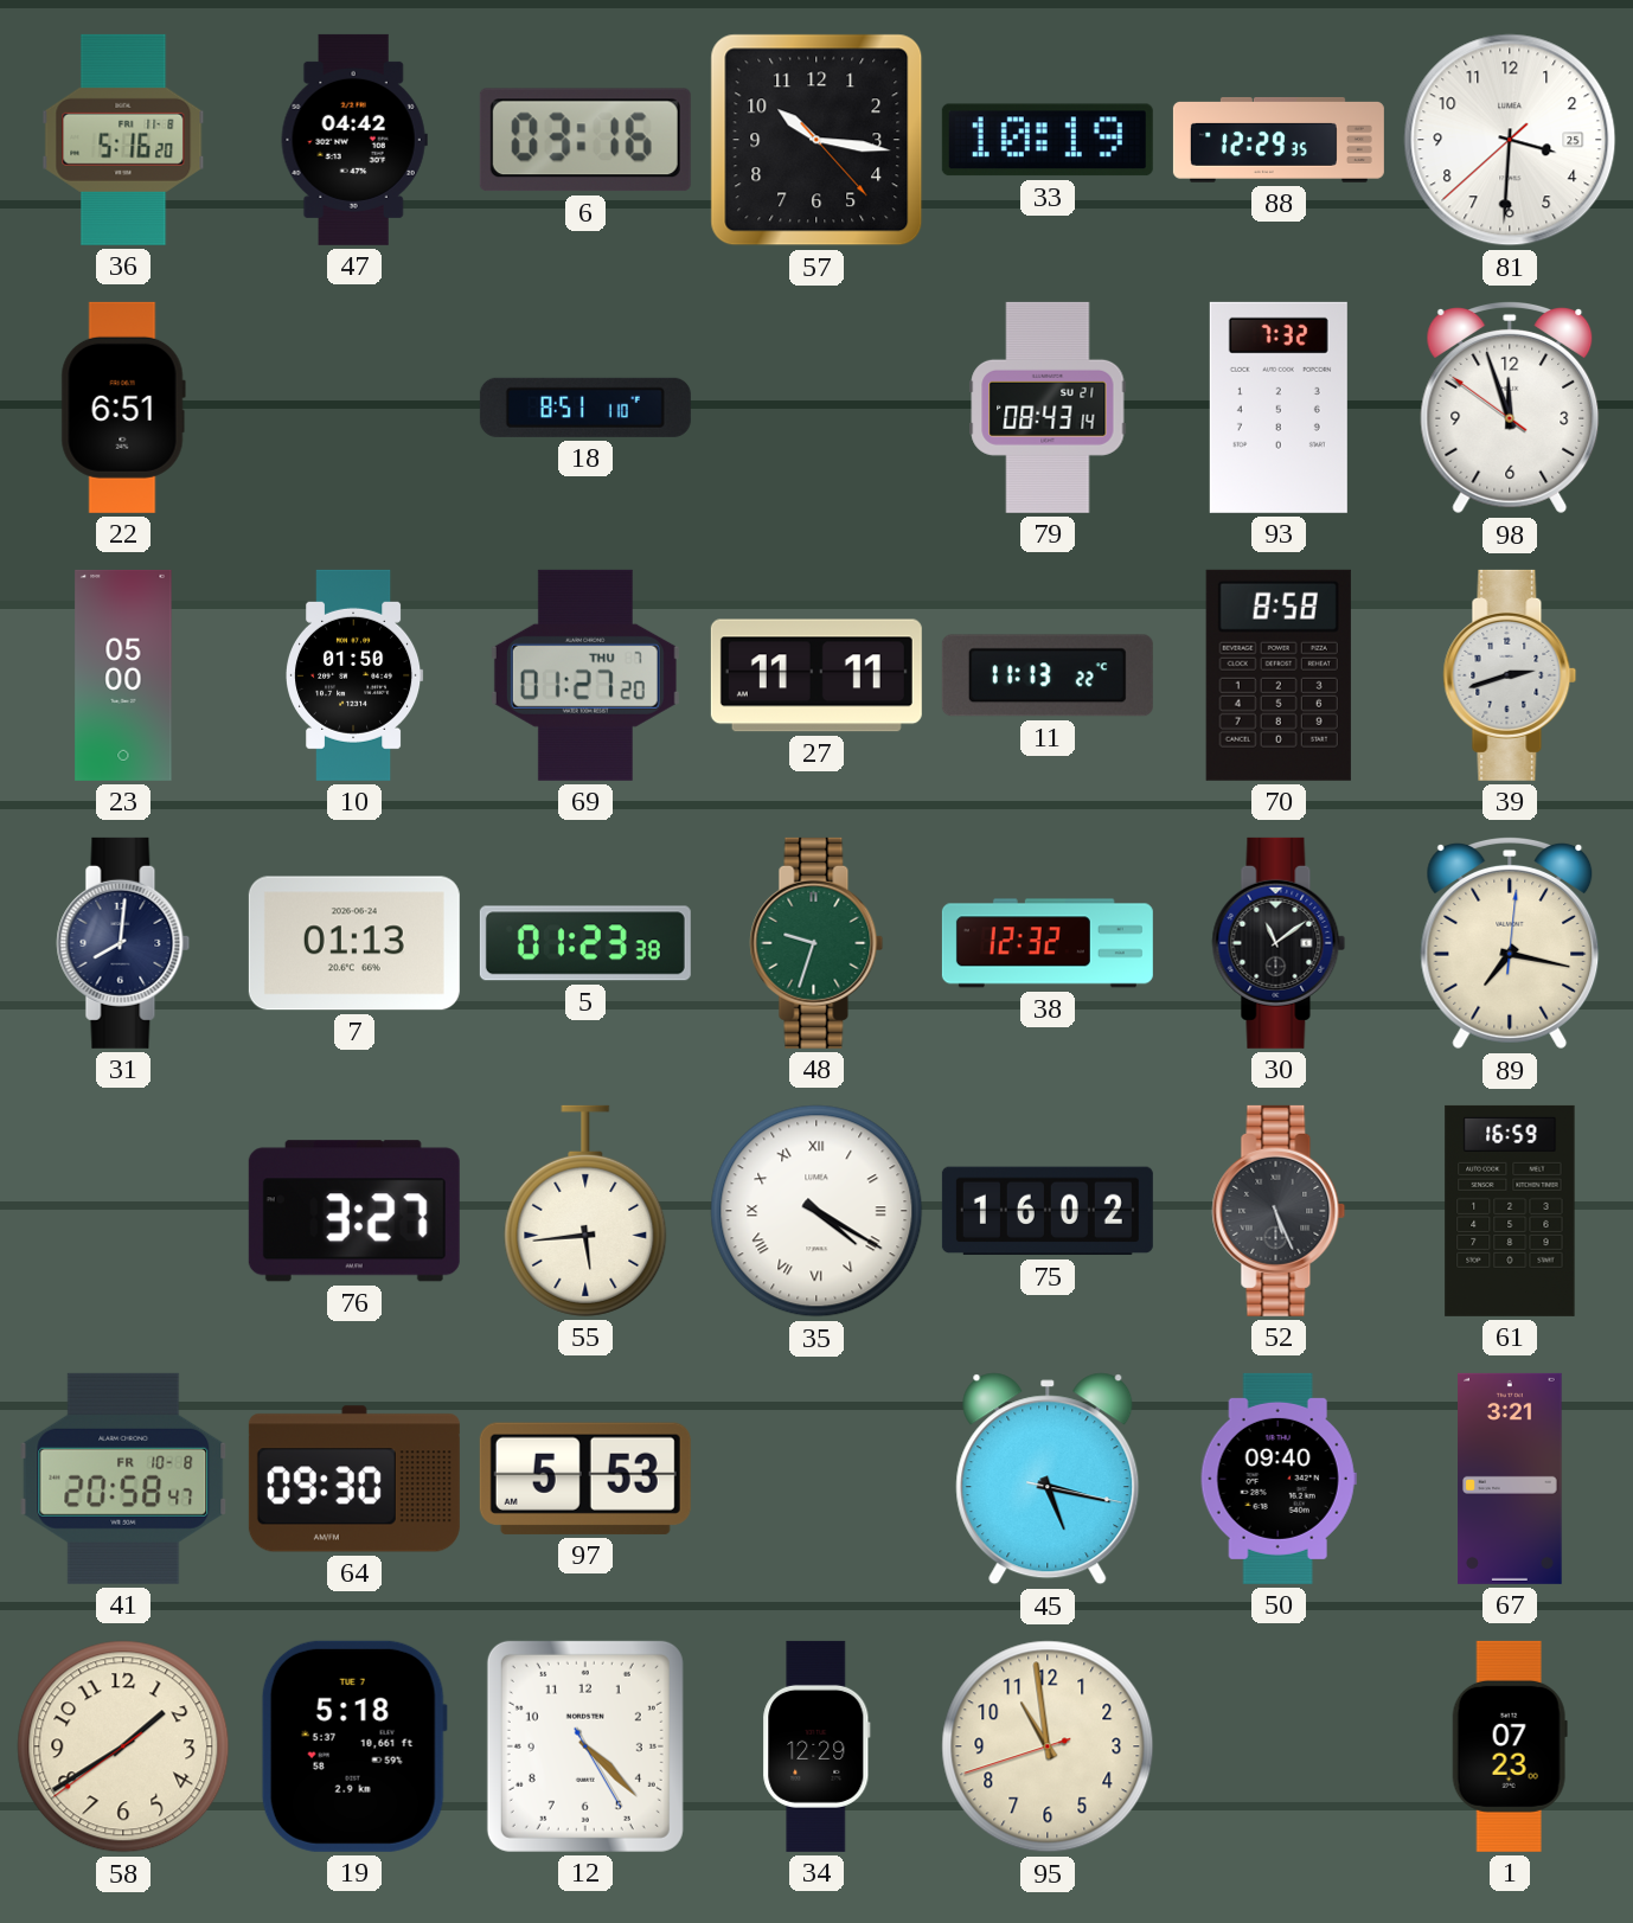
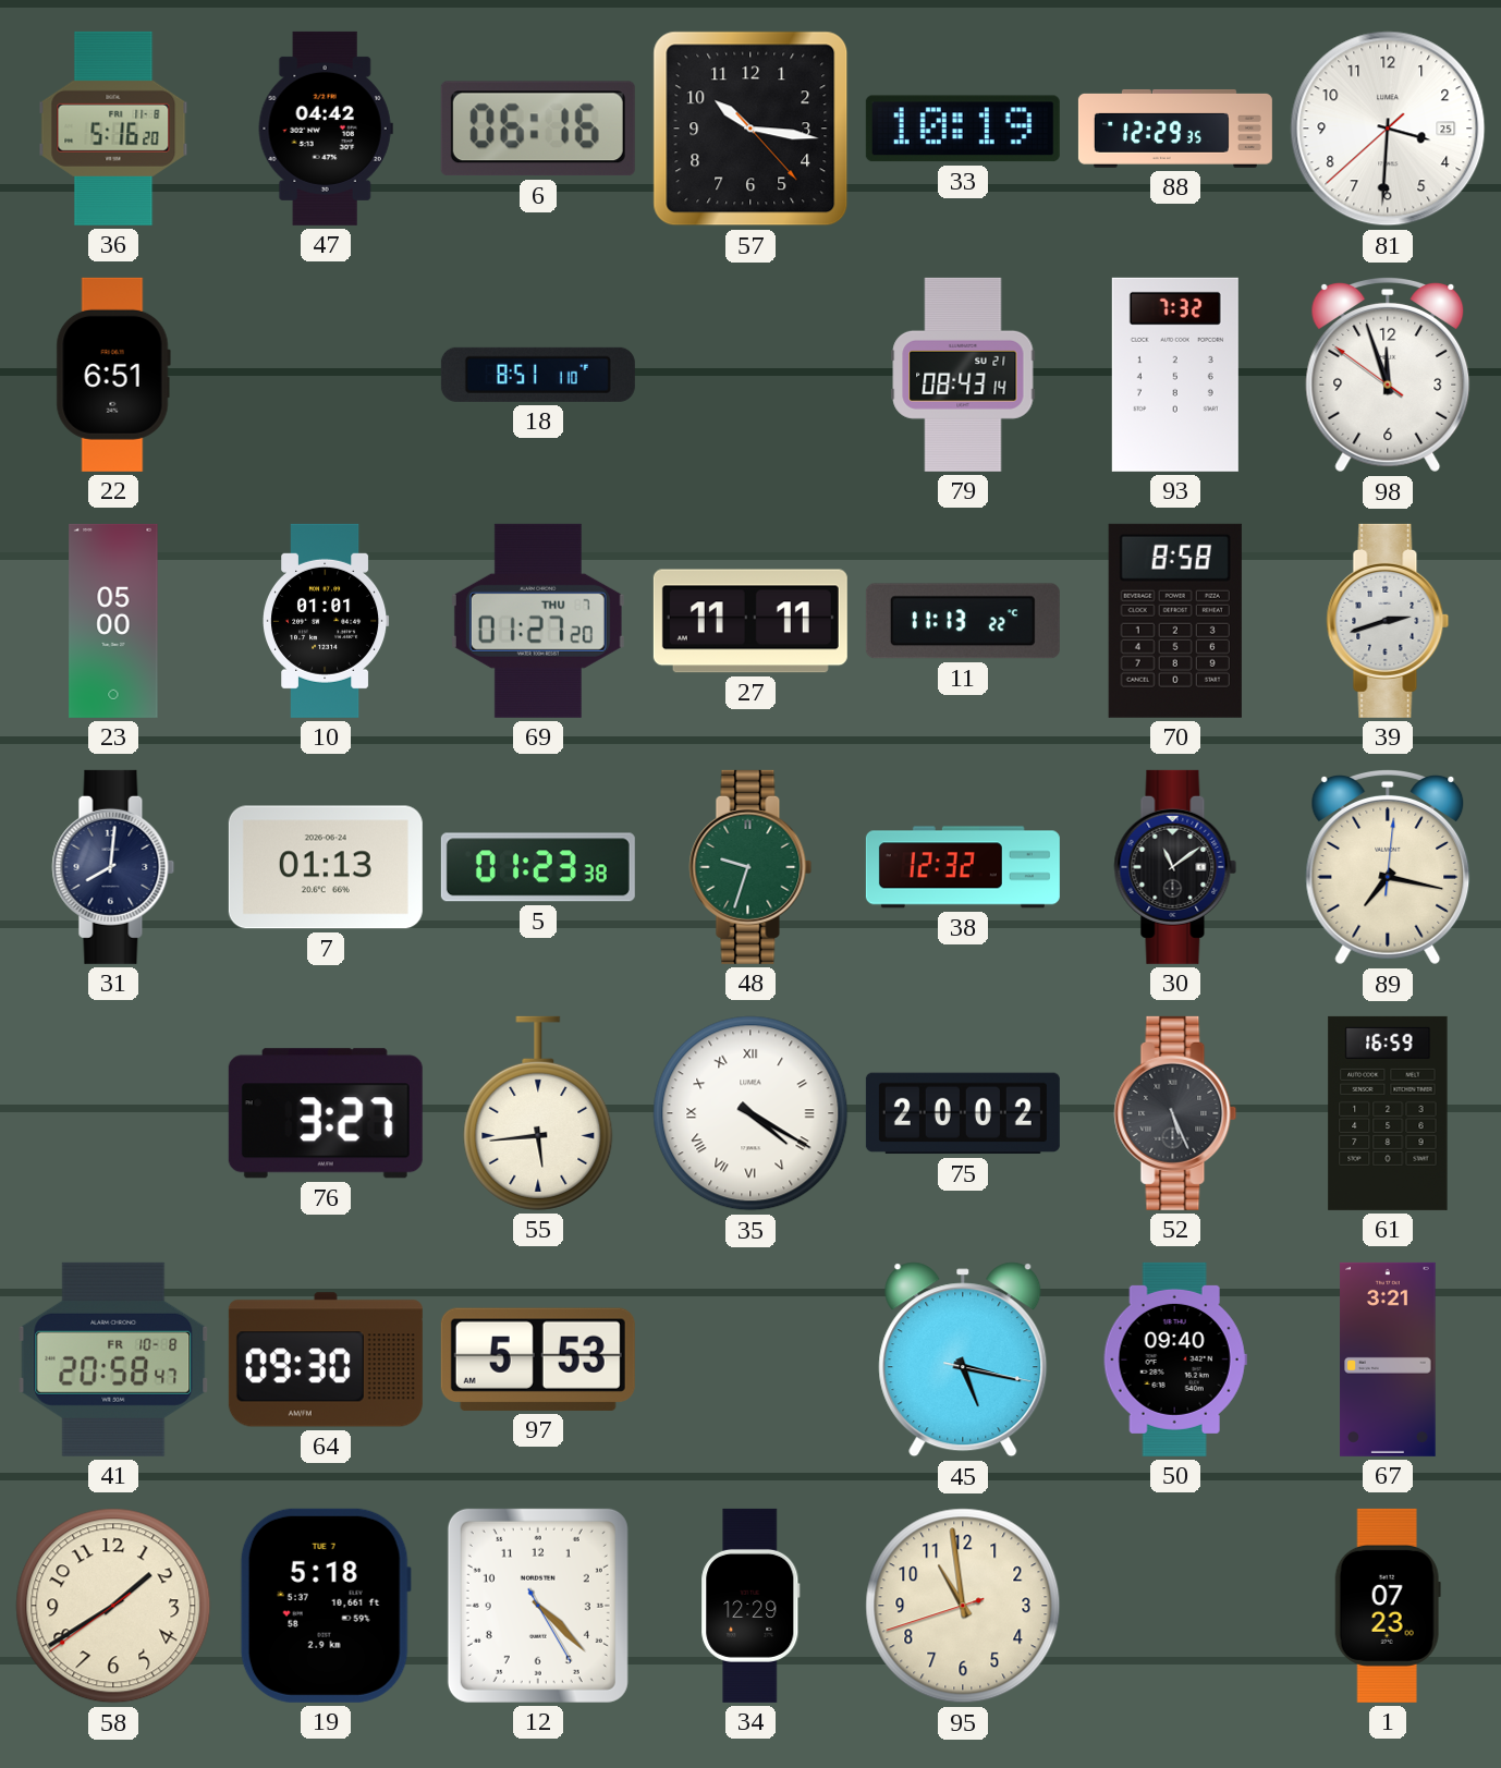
6: 03:16 -> 06:16 (538, 129)
10: 01:50 -> 01:01 (326, 621)
75: 16:02 -> 20:02 (963, 1113)
